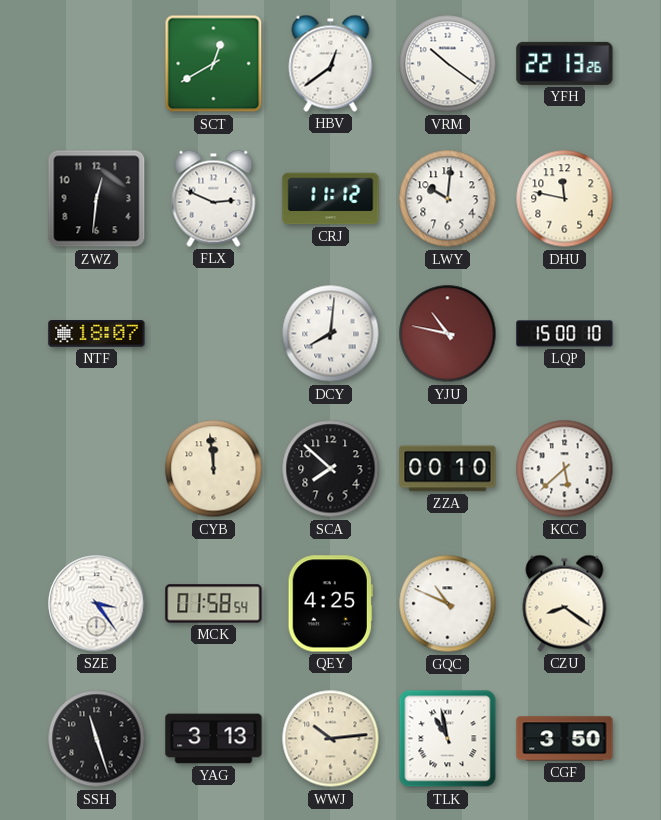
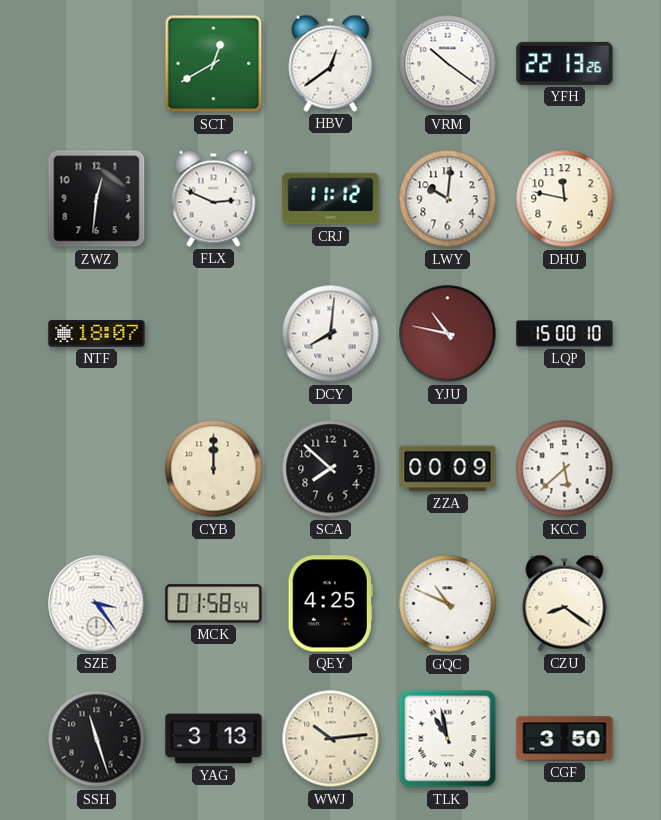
CYB: 11:59 -> 12:00 (214, 469)
ZZA: 00:10 -> 00:09 (448, 469)
